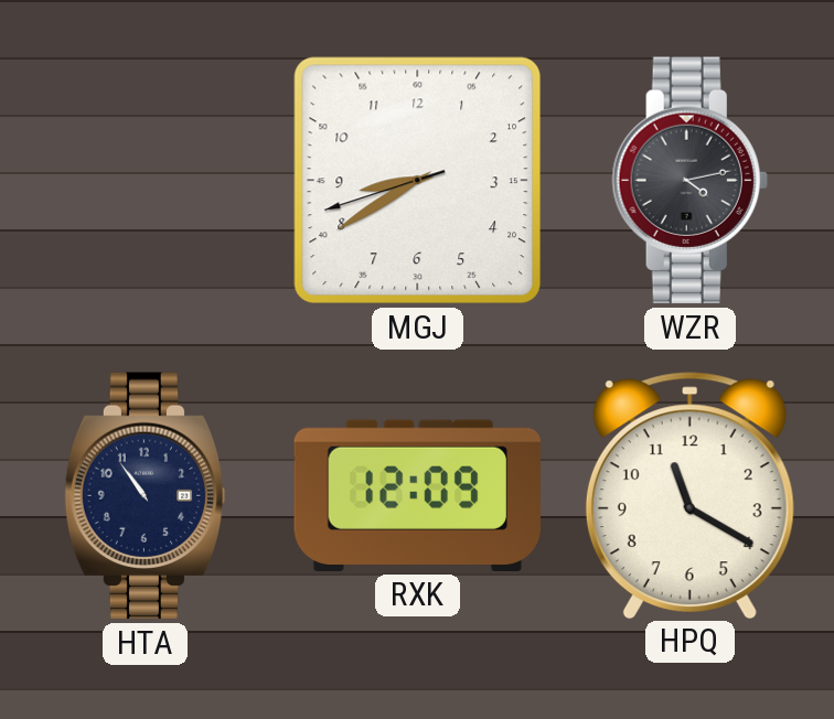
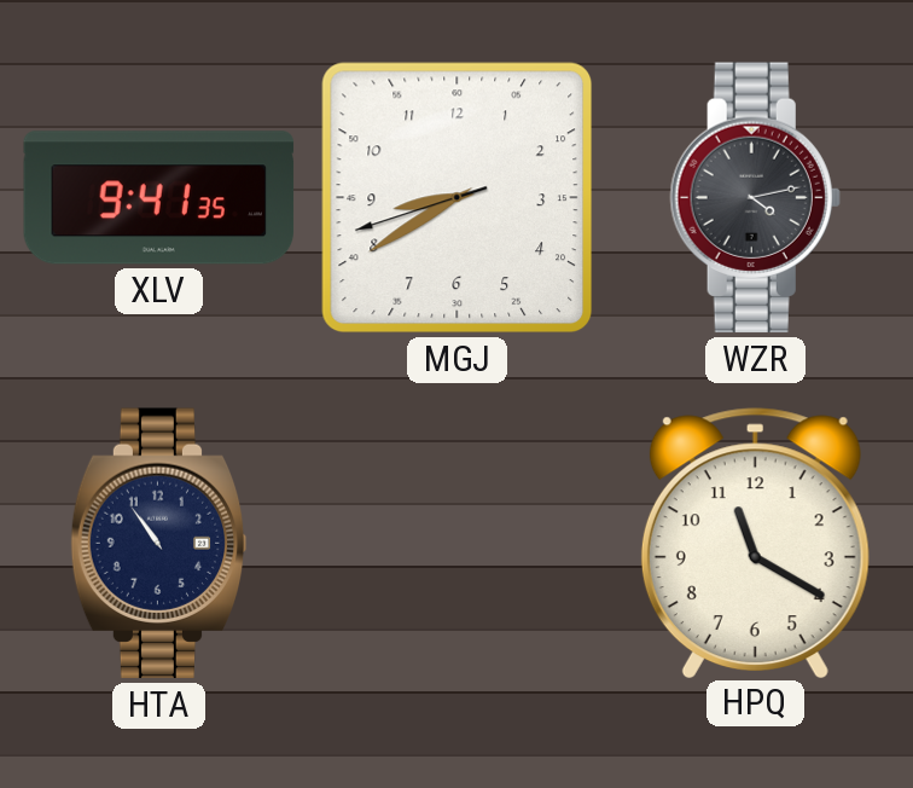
XLV: none -> 9:41 (159, 198)
RXK: 12:09 -> none (417, 495)
